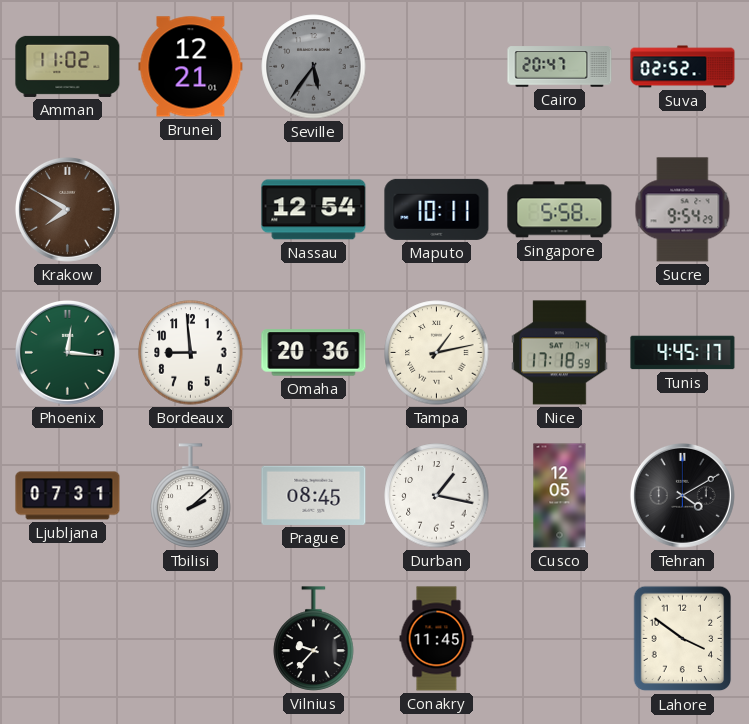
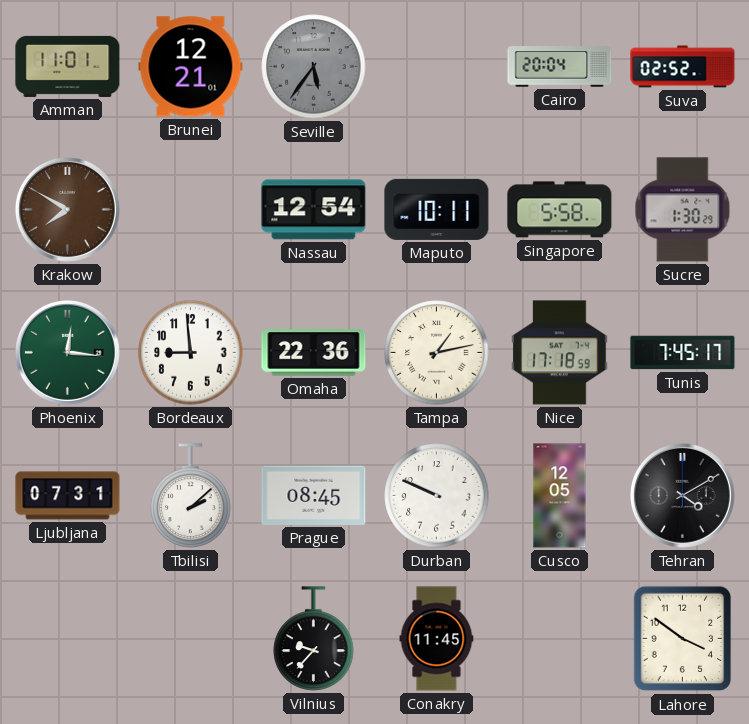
Amman: 11:02 -> 11:01 (68, 66)
Cairo: 20:47 -> 20:04 (560, 67)
Sucre: 9:54 -> 1:30 (683, 210)
Omaha: 20:36 -> 22:36 (314, 353)
Tunis: 4:45 -> 7:45 (683, 353)
Durban: 1:17 -> 9:49 (437, 496)
